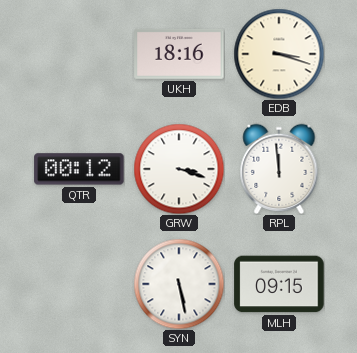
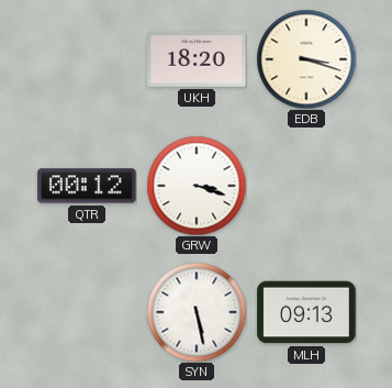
UKH: 18:16 -> 18:20 (197, 59)
RPL: 11:59 -> none (279, 169)
MLH: 09:15 -> 09:13 (306, 312)
